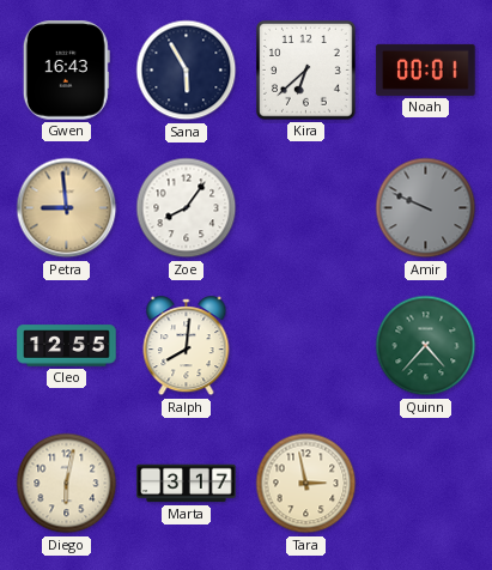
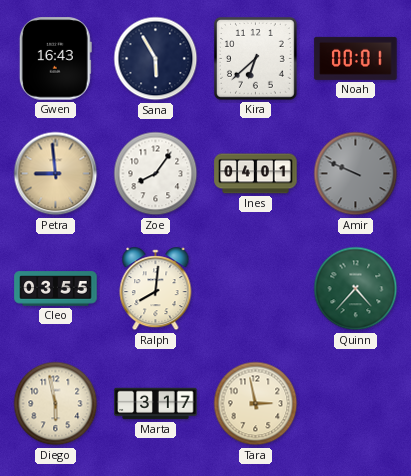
Ines: none -> 04:01 (256, 174)
Cleo: 12:55 -> 03:55 (56, 289)
Diego: 6:02 -> 5:58 (56, 404)
